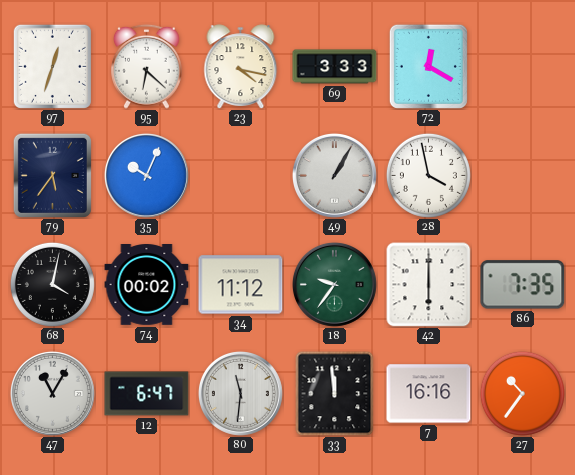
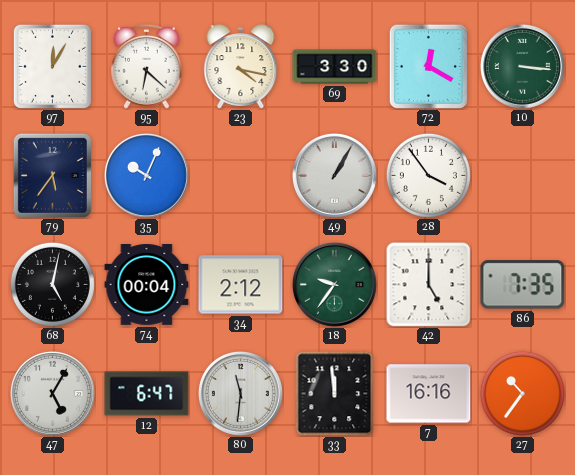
97: 12:33 -> 12:05 (52, 66)
69: 3:33 -> 3:30 (335, 67)
10: none -> 3:16 (522, 66)
28: 3:58 -> 3:54 (428, 175)
68: 4:02 -> 5:02 (52, 284)
74: 00:02 -> 00:04 (147, 285)
34: 11:12 -> 2:12 (241, 285)
42: 6:00 -> 5:00 (429, 285)
47: 11:05 -> 5:05 (52, 393)
